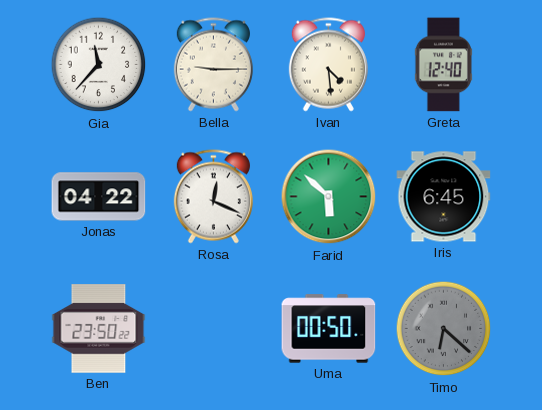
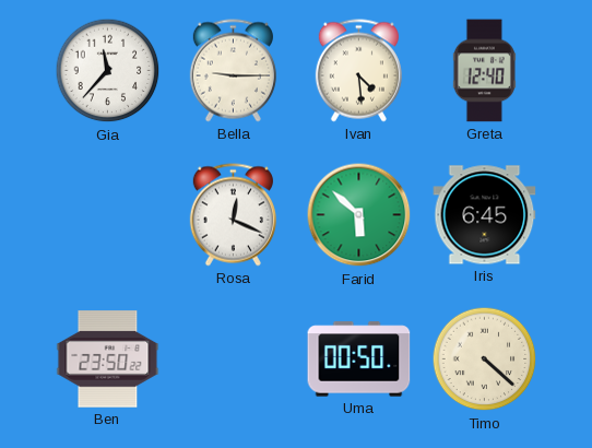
Jonas: 04:22 -> none (99, 197)
Timo: 6:22 -> 4:22 (485, 359)
Timo dial: grey -> cream (485, 359)
